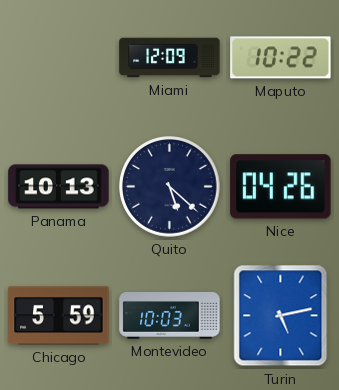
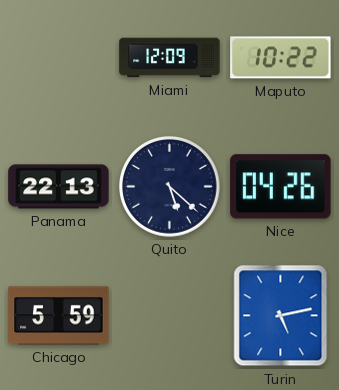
Panama: 10:13 -> 22:13 (59, 187)
Montevideo: 10:03 -> none (170, 316)
